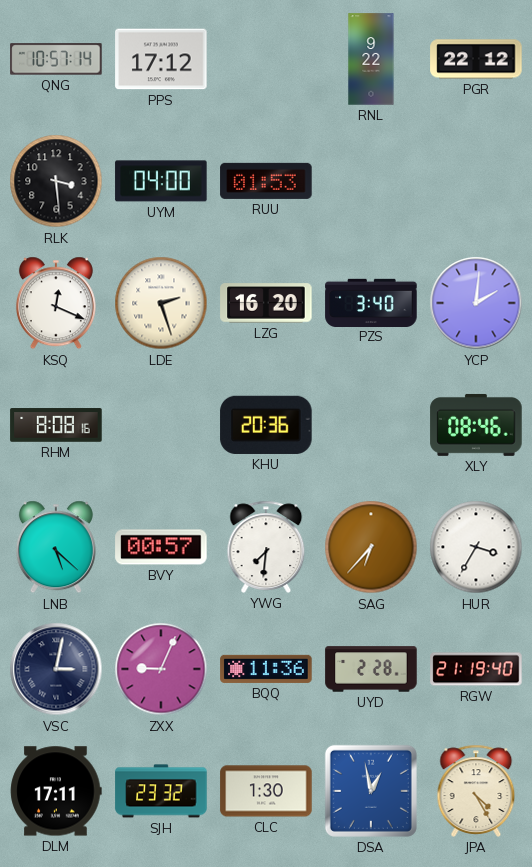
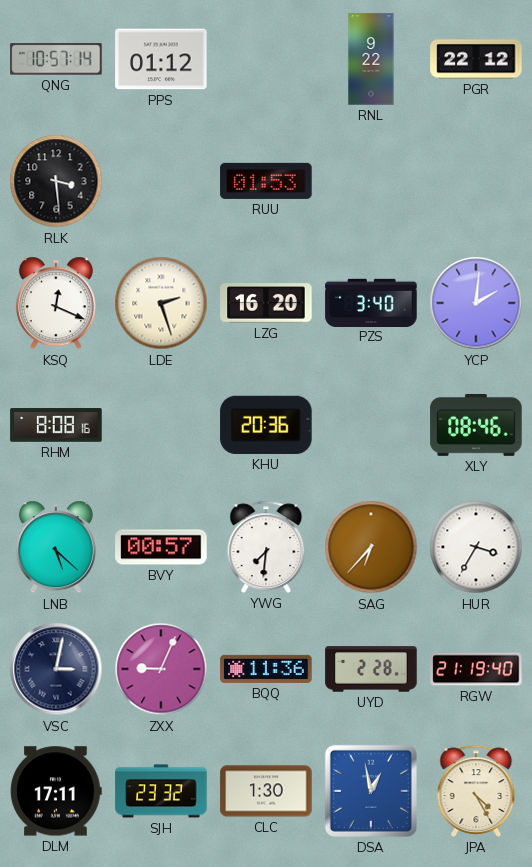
PPS: 17:12 -> 01:12 (161, 59)
UYM: 04:00 -> none (161, 181)
